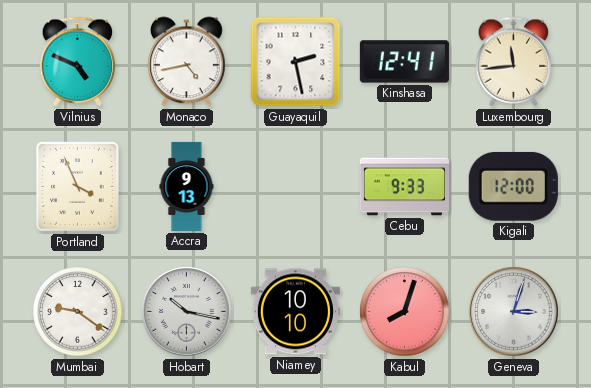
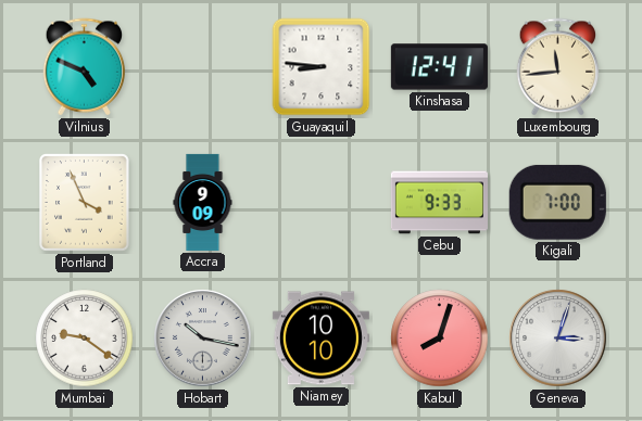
Monaco: 4:43 -> none (187, 62)
Guayaquil: 2:28 -> 8:46 (322, 67)
Accra: 9:13 -> 9:09 (203, 202)
Kigali: 12:00 -> 7:00 (557, 202)
